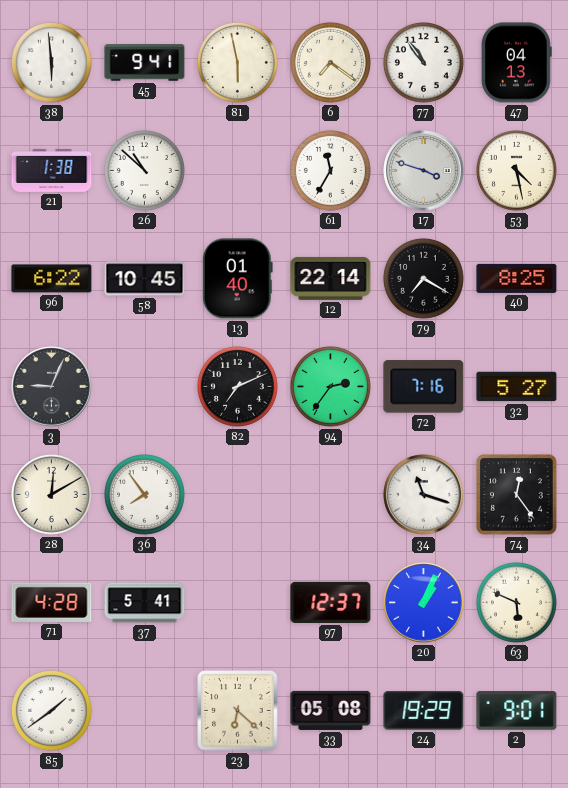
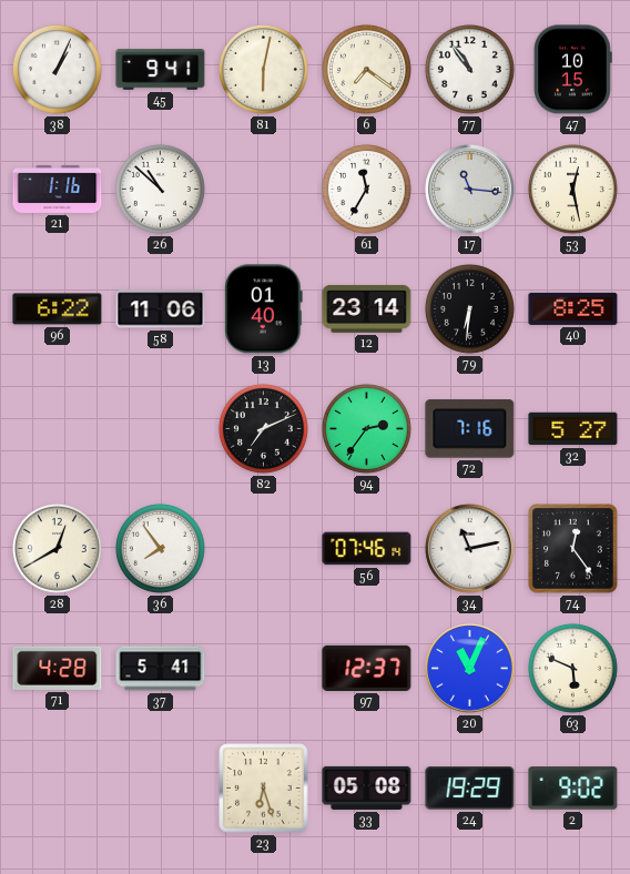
38: 5:59 -> 1:04 (57, 69)
81: 5:58 -> 6:02 (263, 69)
47: 04:13 -> 10:15 (573, 70)
21: 1:38 -> 1:16 (58, 189)
17: 3:48 -> 11:16 (470, 190)
53: 4:28 -> 12:28 (572, 189)
58: 10:45 -> 11:06 (161, 309)
12: 22:14 -> 23:14 (367, 308)
79: 7:20 -> 6:31 (469, 308)
3: 9:04 -> none (52, 387)
28: 12:10 -> 12:40 (57, 548)
56: none -> 07:46 (367, 549)
34: 11:18 -> 11:13 (470, 549)
20: 1:04 -> 11:04 (470, 669)
85: 1:39 -> none (51, 710)
23: 6:22 -> 6:27 (264, 789)
2: 9:01 -> 9:02 (573, 789)
